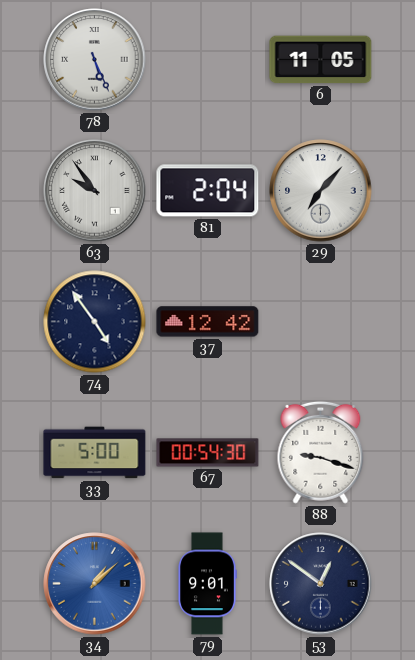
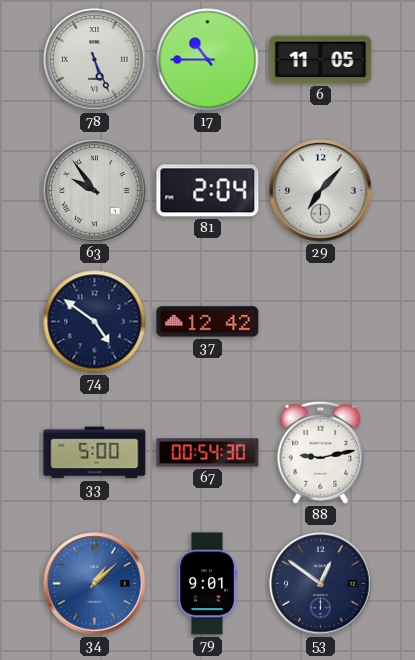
17: none -> 10:45 (208, 60)
74: 4:54 -> 4:51 (95, 322)
88: 9:18 -> 9:13 (321, 452)
